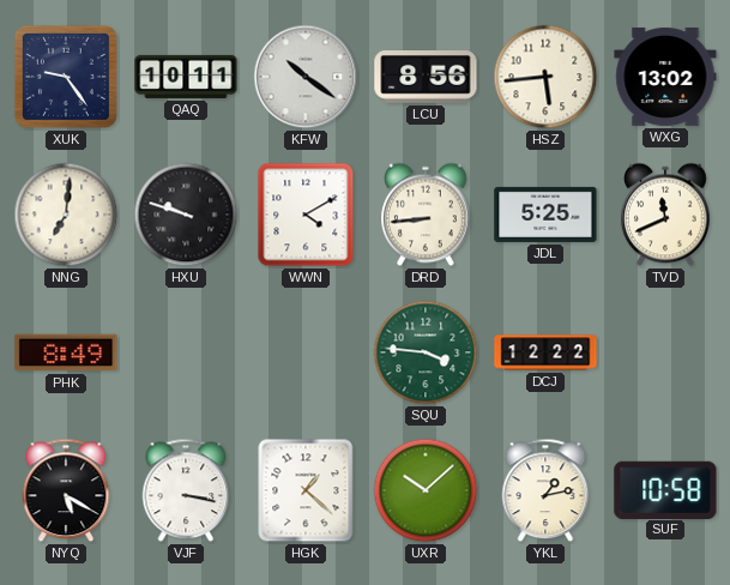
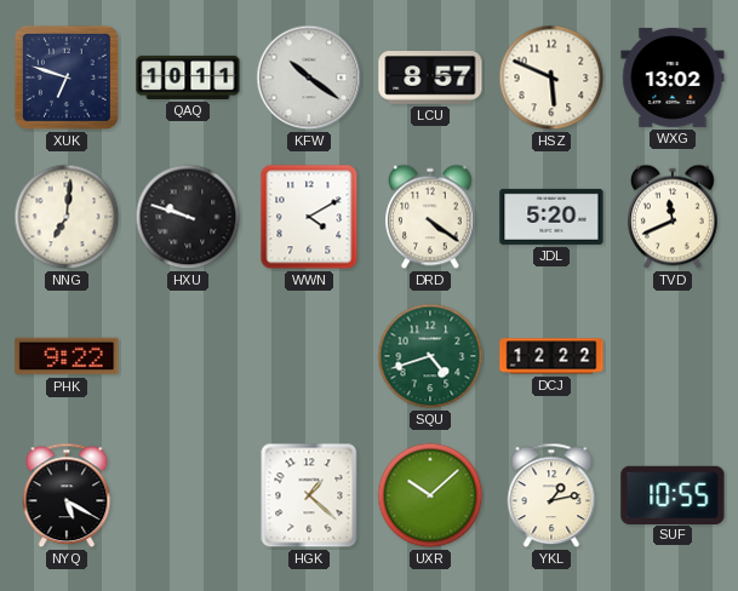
XUK: 9:24 -> 6:48 (67, 78)
LCU: 8:56 -> 8:57 (430, 78)
HSZ: 5:44 -> 5:49 (551, 78)
DRD: 8:44 -> 4:21 (431, 217)
JDL: 5:25 -> 5:20 (551, 217)
PHK: 8:49 -> 9:22 (67, 356)
SQU: 3:46 -> 4:42 (430, 356)
VJF: 3:17 -> none (186, 490)
SUF: 10:58 -> 10:55 (673, 494)
